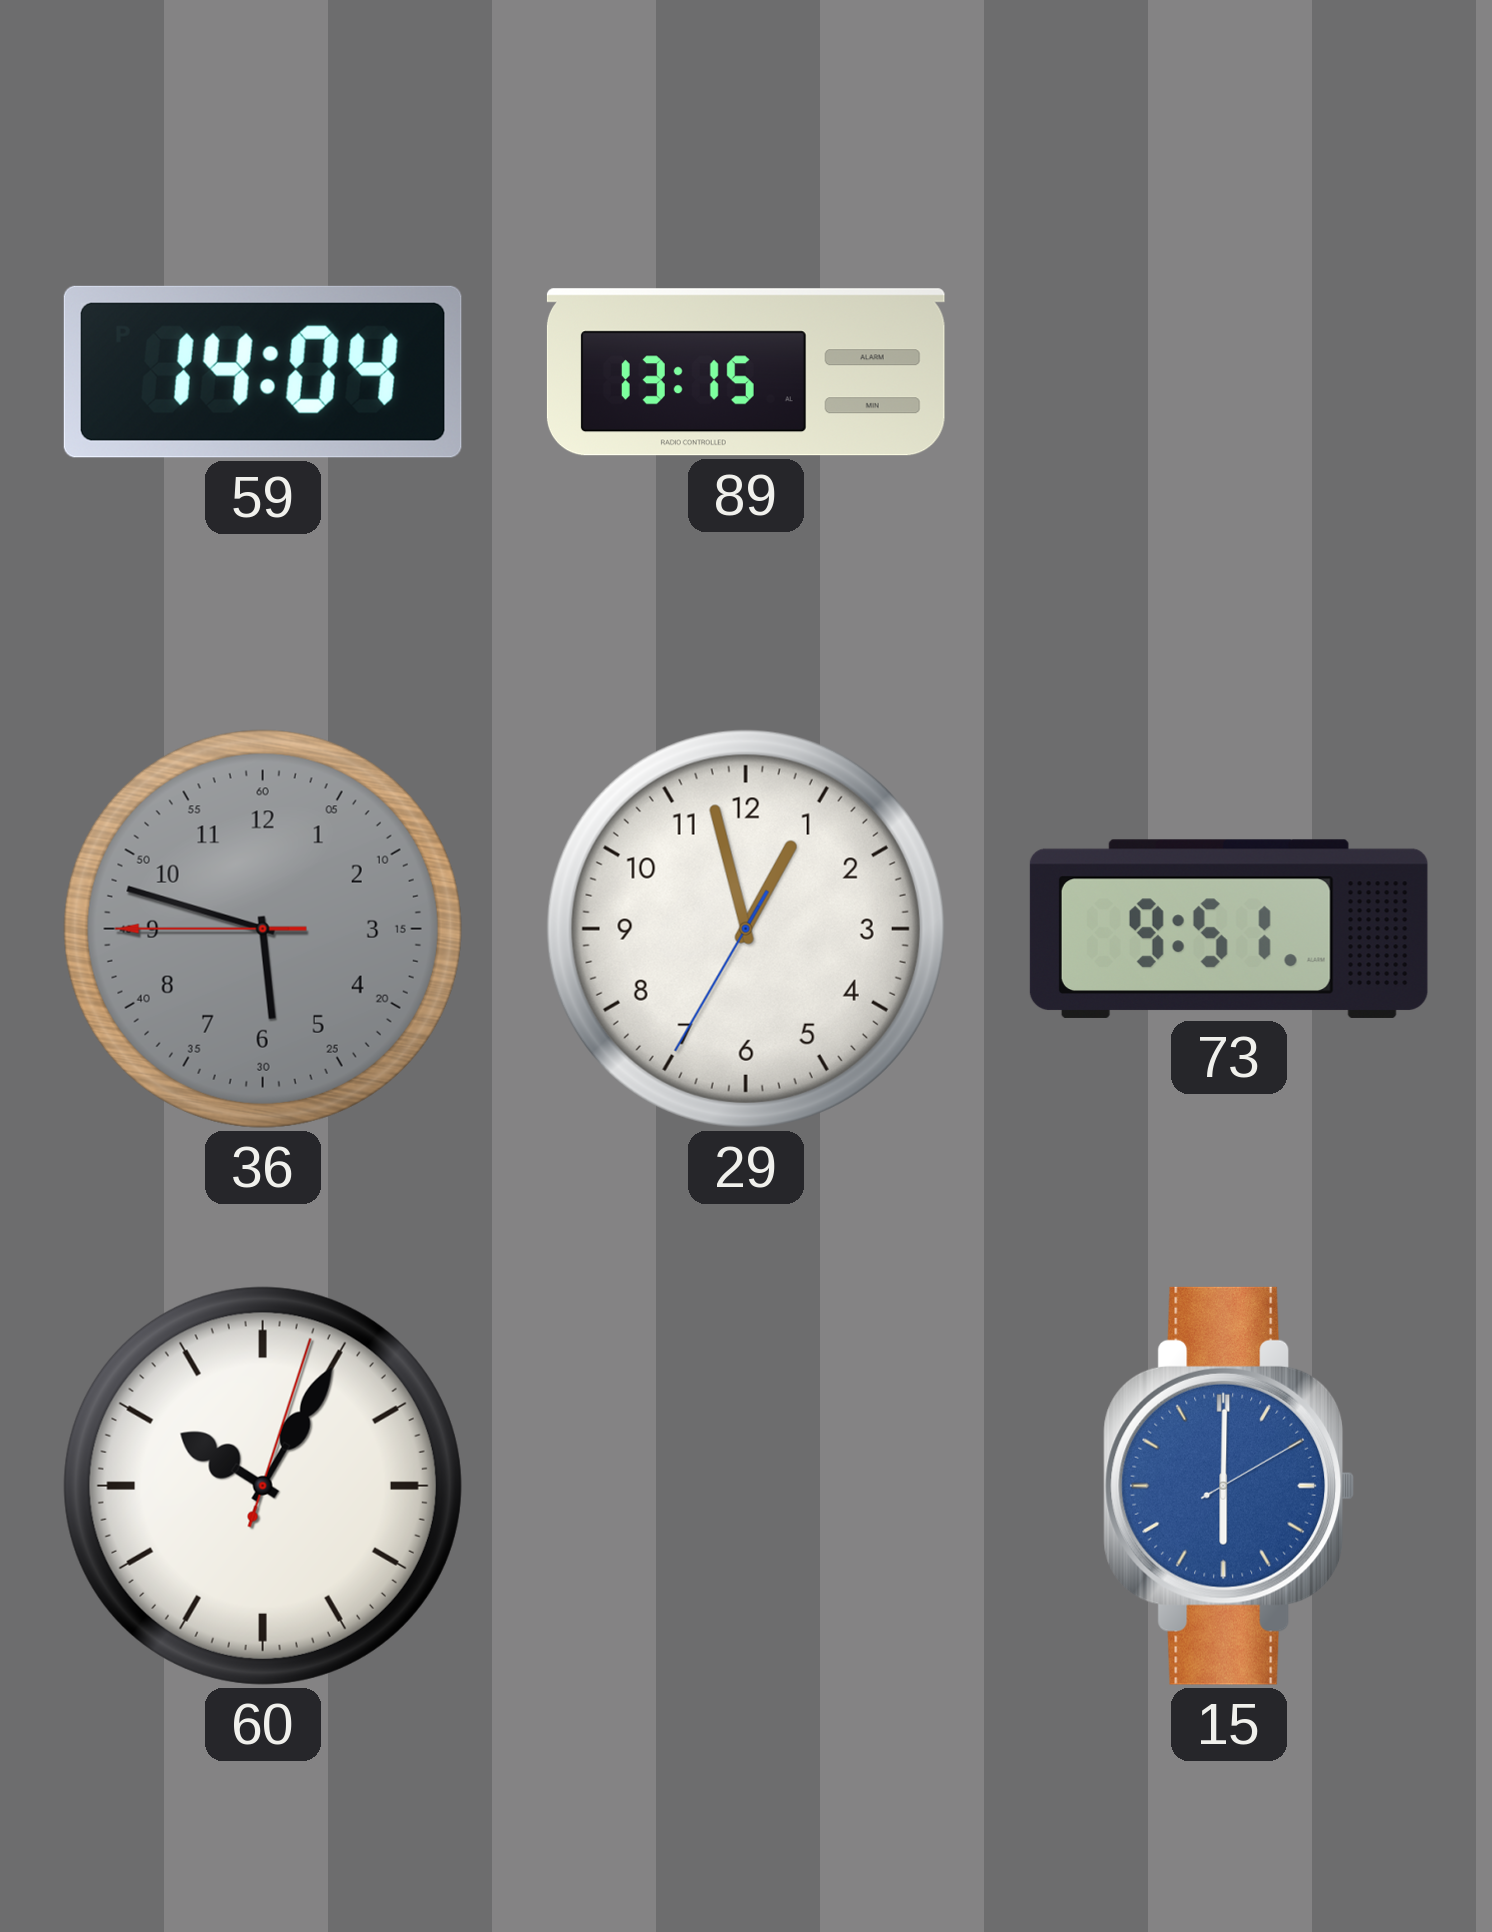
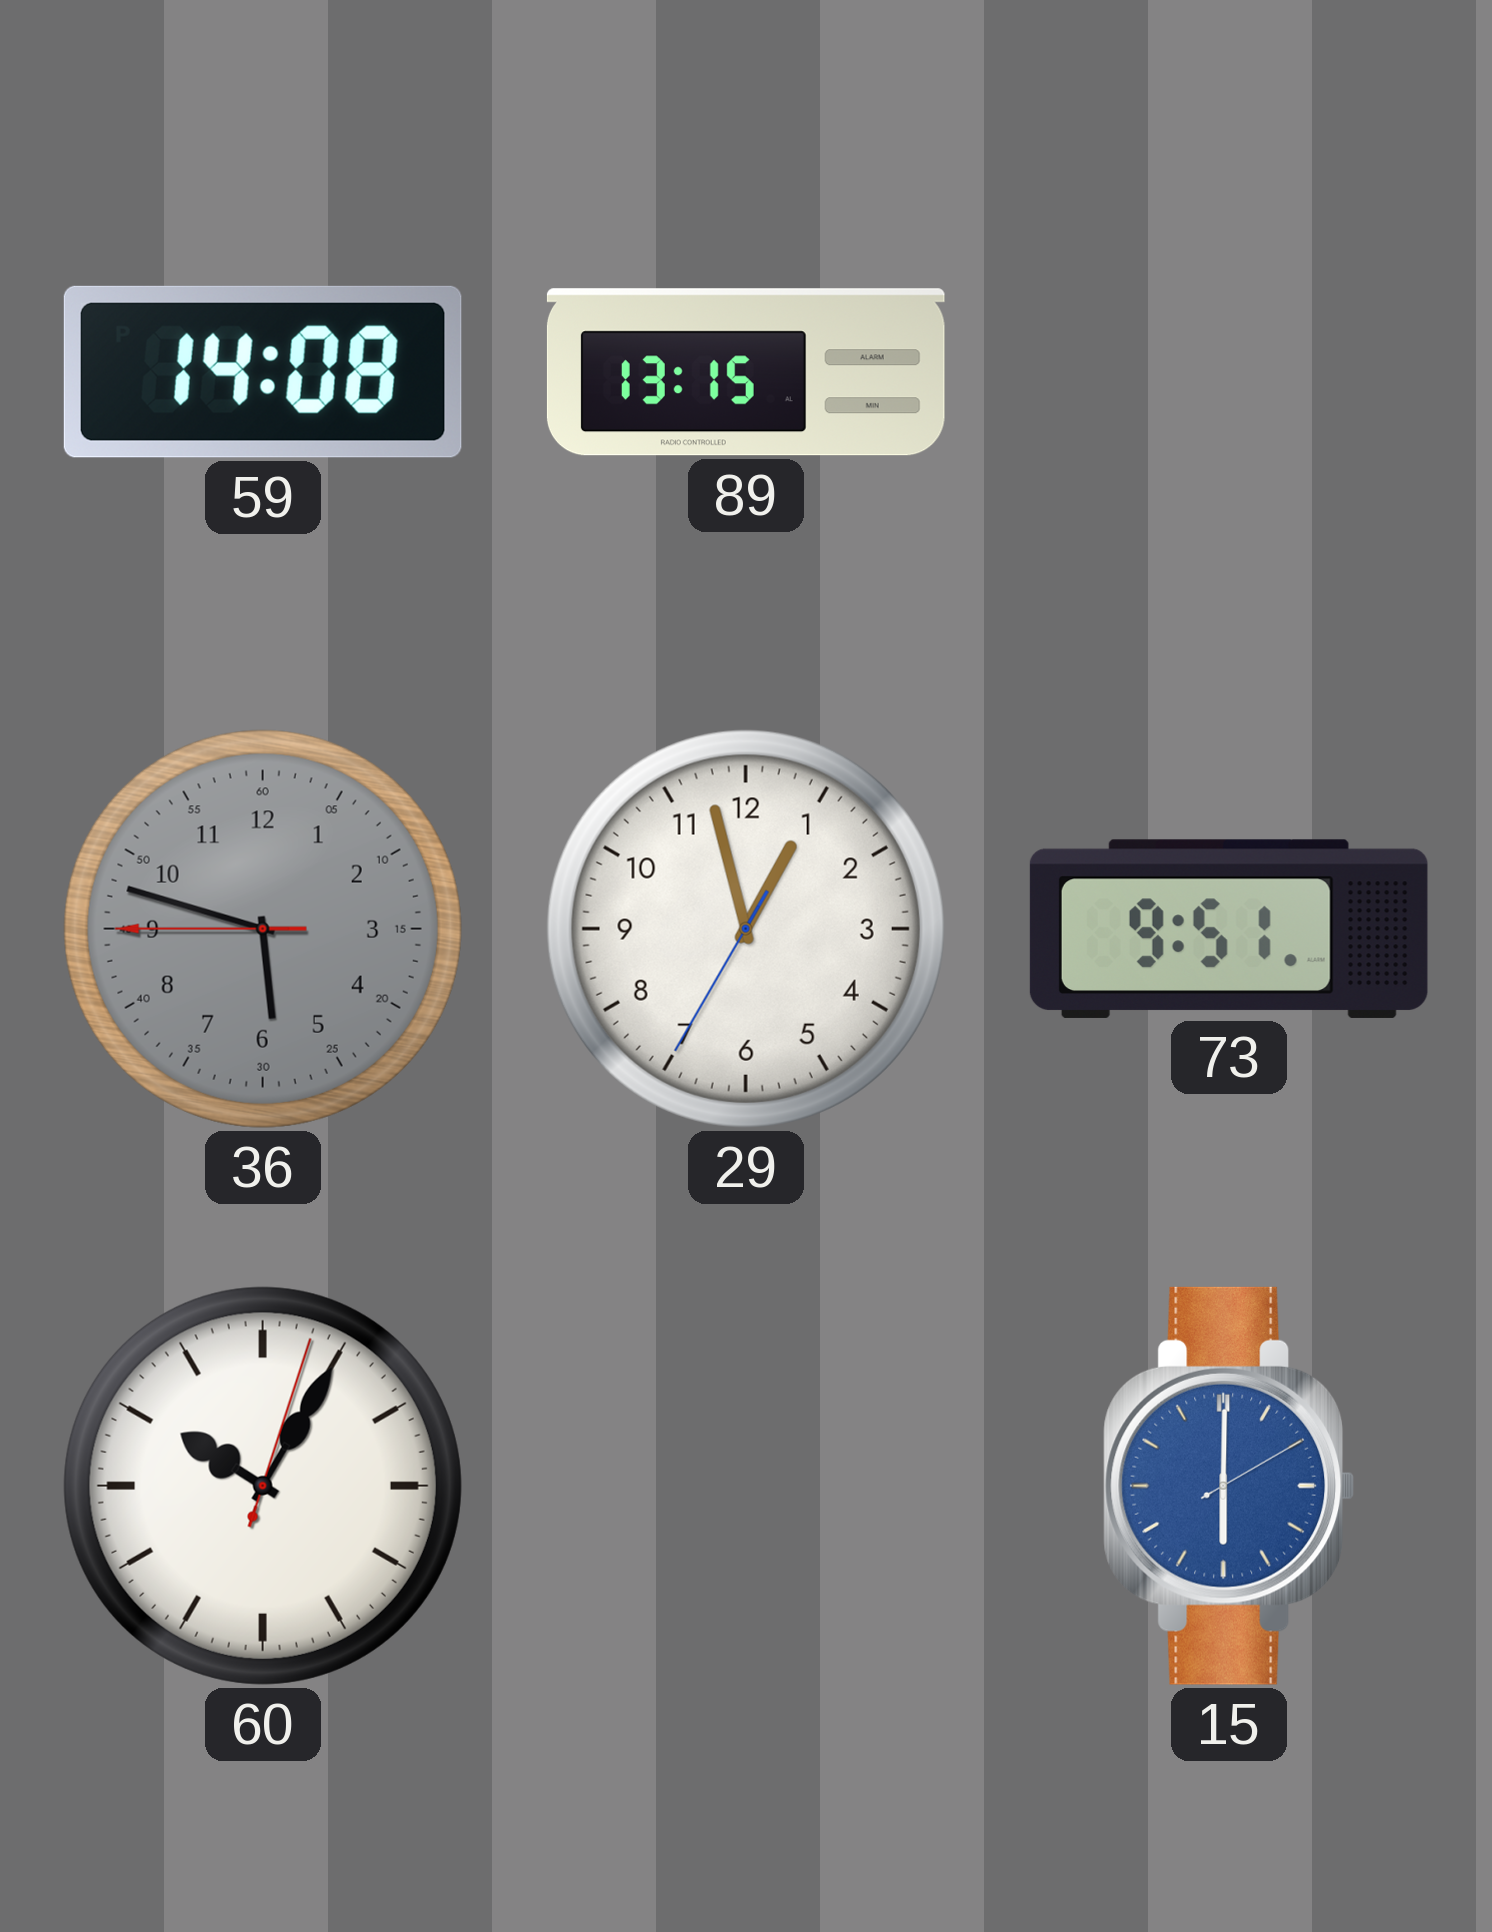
59: 14:04 -> 14:08 (263, 372)
